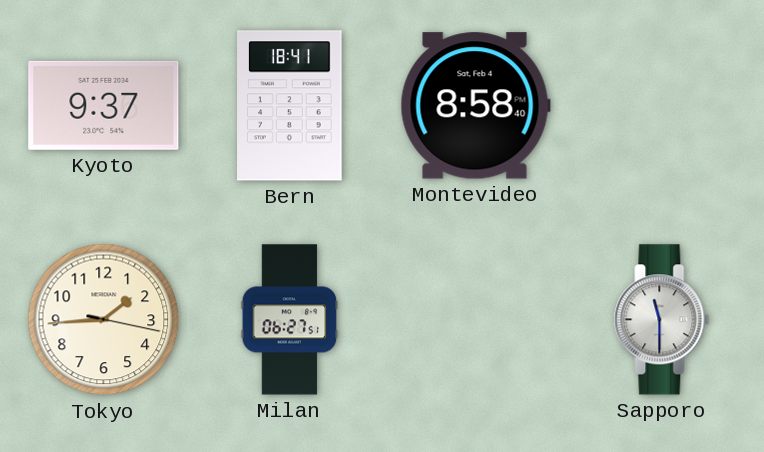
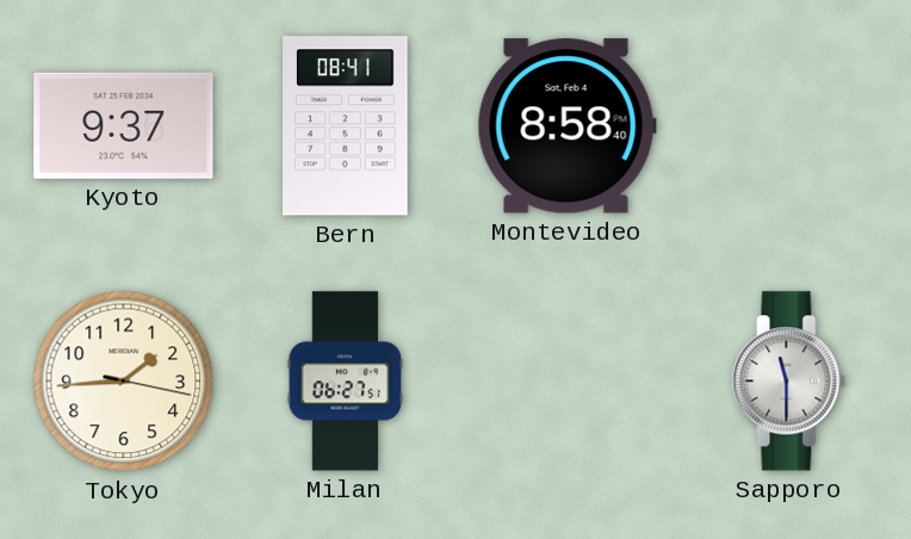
Bern: 18:41 -> 08:41 (346, 126)
